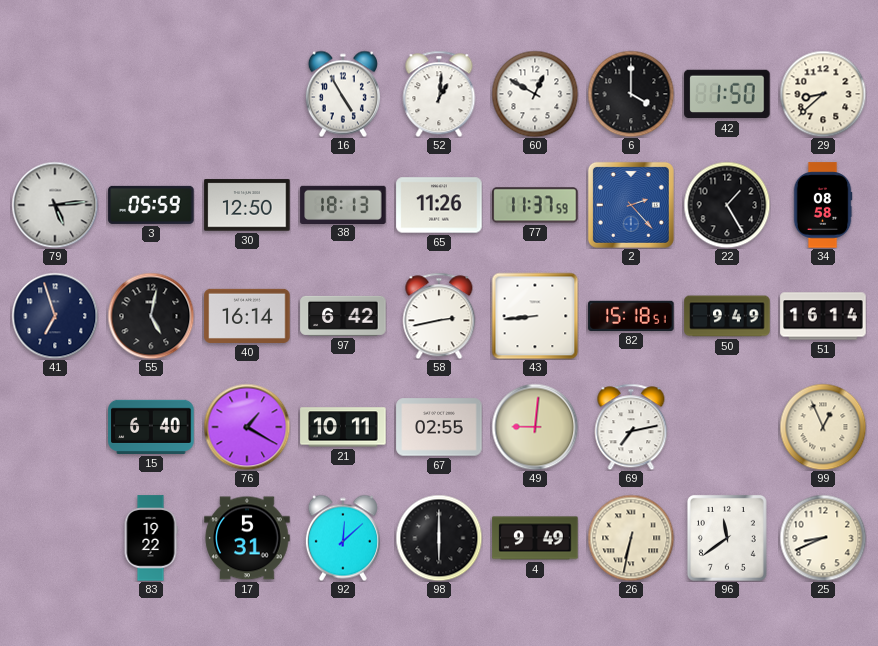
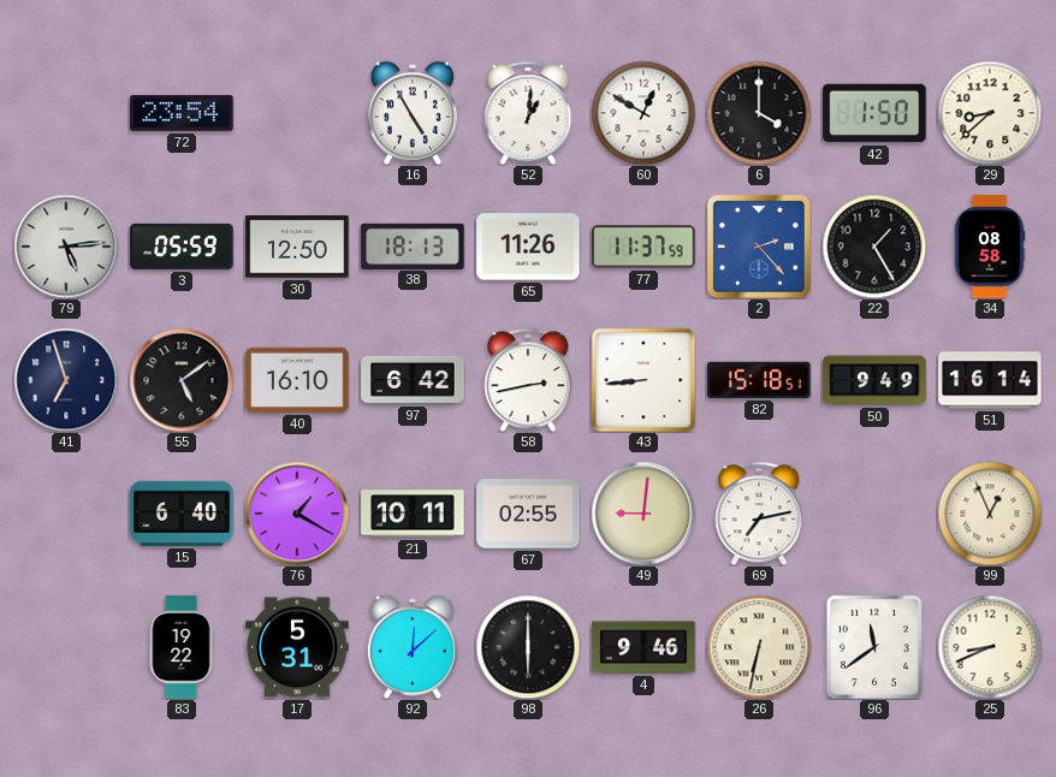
72: none -> 23:54 (182, 113)
55: 5:02 -> 5:09 (182, 380)
40: 16:14 -> 16:10 (297, 380)
4: 9:49 -> 9:46 (643, 647)
